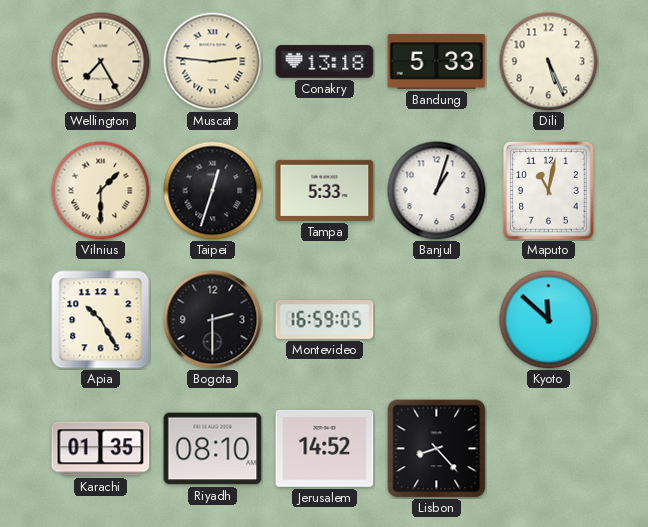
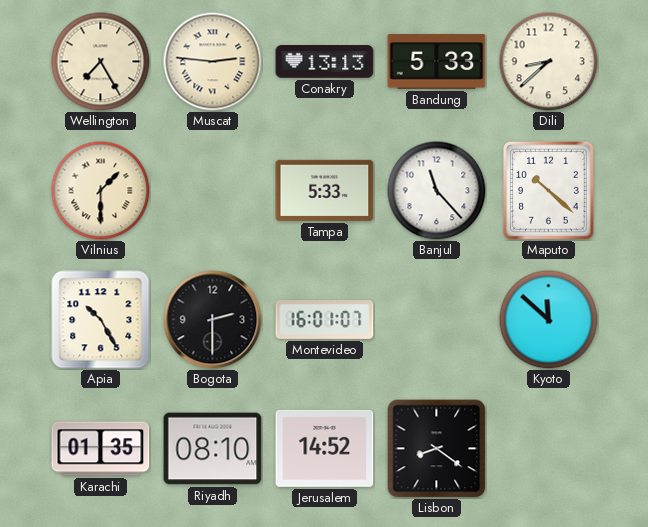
Conakry: 13:18 -> 13:13 (325, 62)
Dili: 5:26 -> 8:38 (549, 62)
Taipei: 12:33 -> none (213, 191)
Banjul: 1:03 -> 11:23 (437, 191)
Maputo: 11:02 -> 10:22 (548, 190)
Montevideo: 16:59 -> 16:01 (325, 320)
Lisbon: 8:23 -> 8:21 (436, 448)
